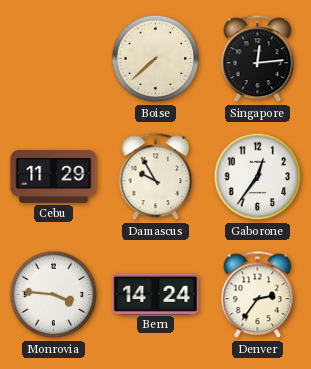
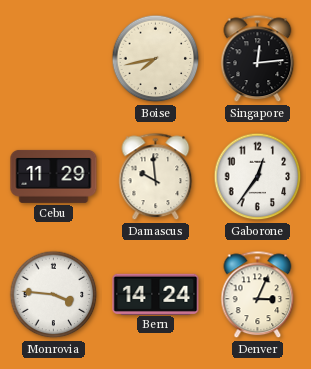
Boise: 7:38 -> 7:43 (156, 59)
Damascus: 9:55 -> 9:59 (156, 177)
Denver: 2:36 -> 3:04 (258, 295)
